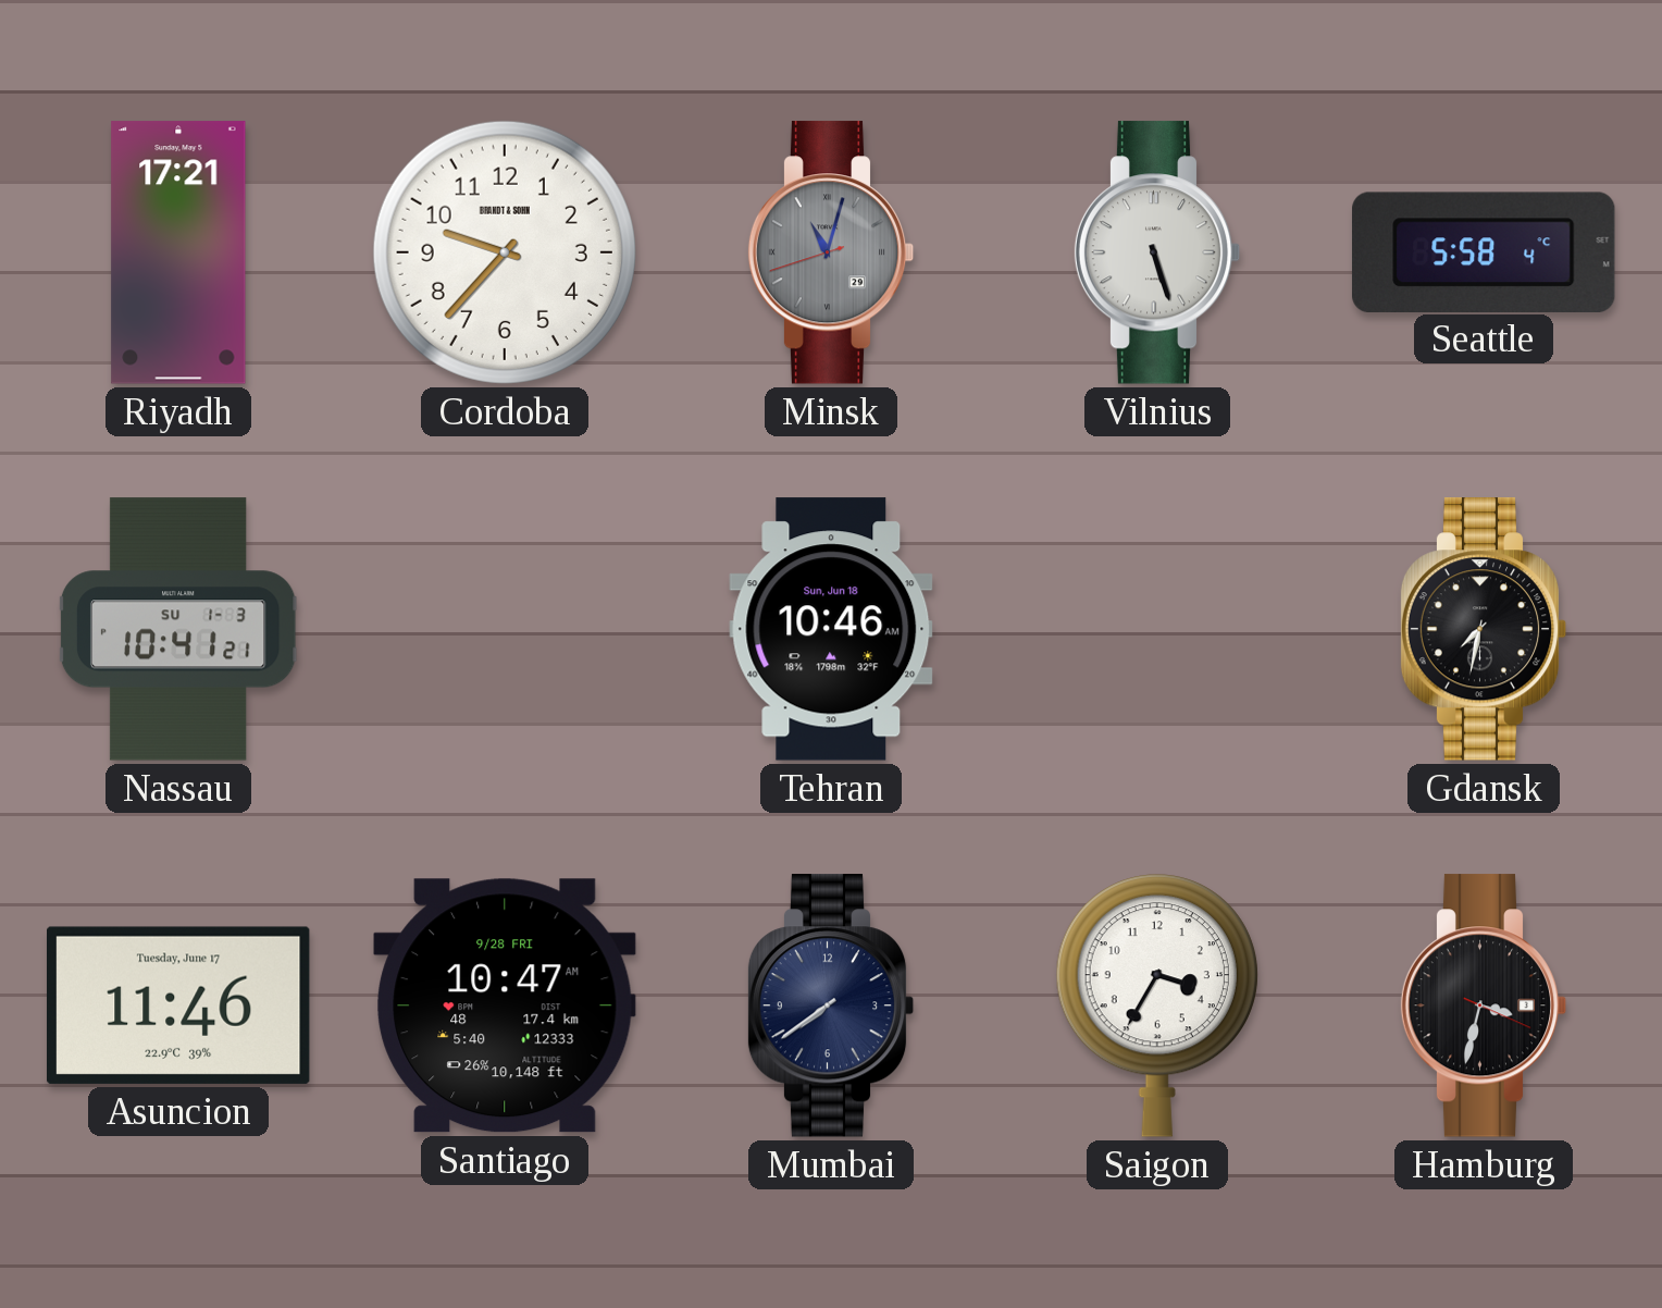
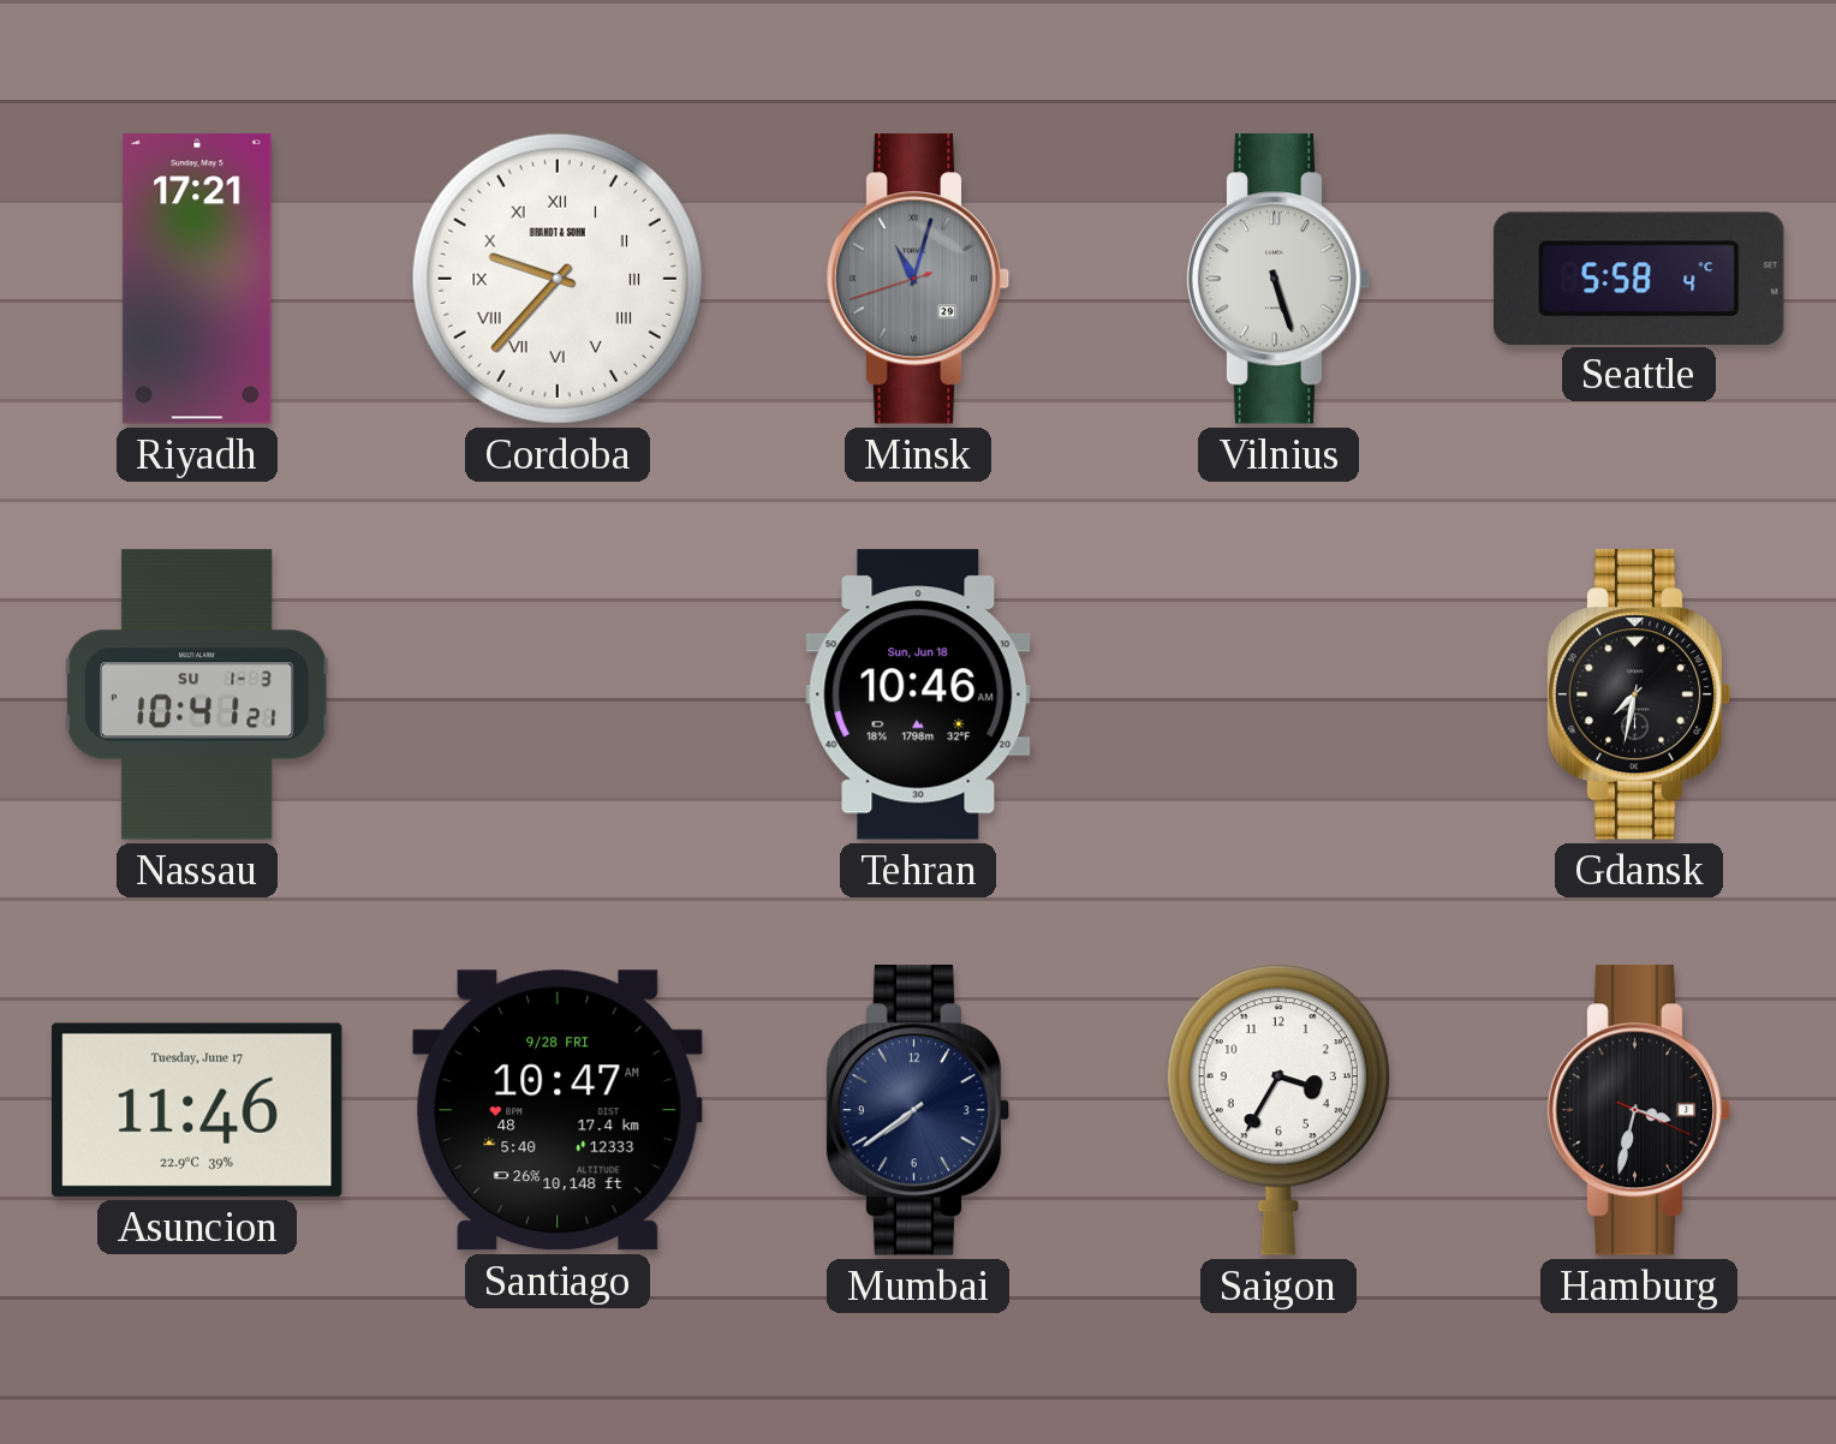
Cordoba numerals: Arabic -> Roman (558, 279)
